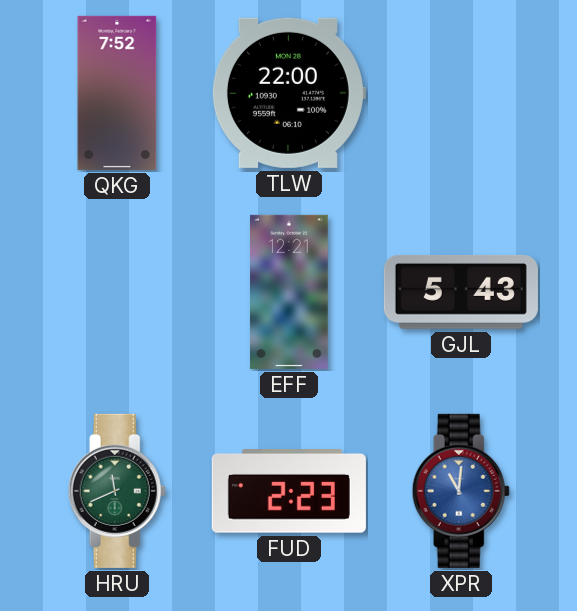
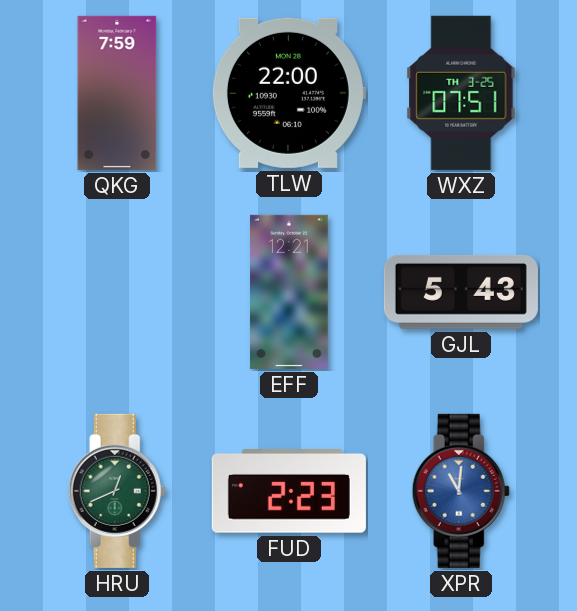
QKG: 7:52 -> 7:59 (117, 93)
WXZ: none -> 07:51 (461, 93)
HRU: 11:41 -> 12:41 (117, 491)
